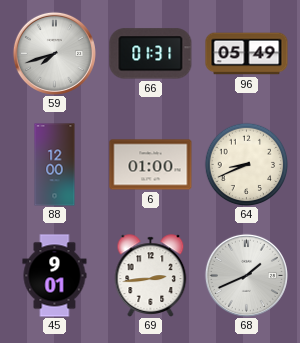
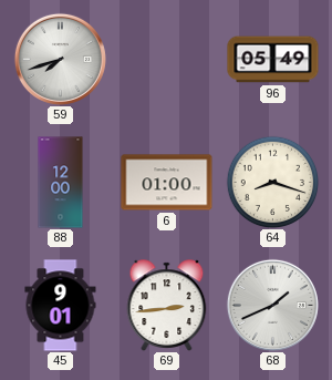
66: 01:31 -> none (151, 54)
64: 8:41 -> 8:18 (272, 182)
